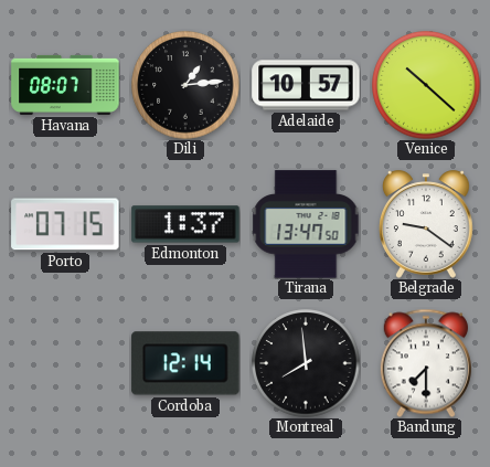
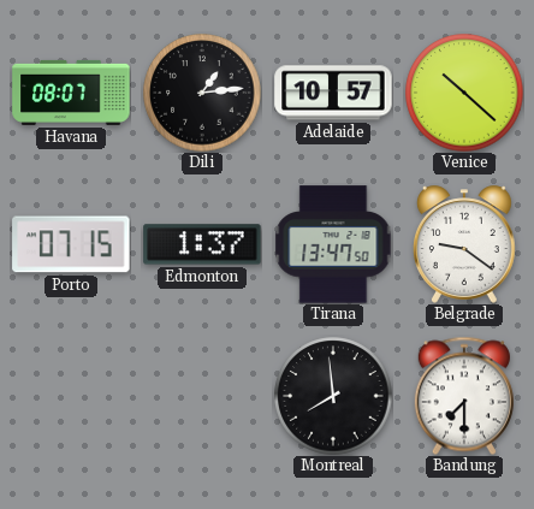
Cordoba: 12:14 -> none (185, 363)
